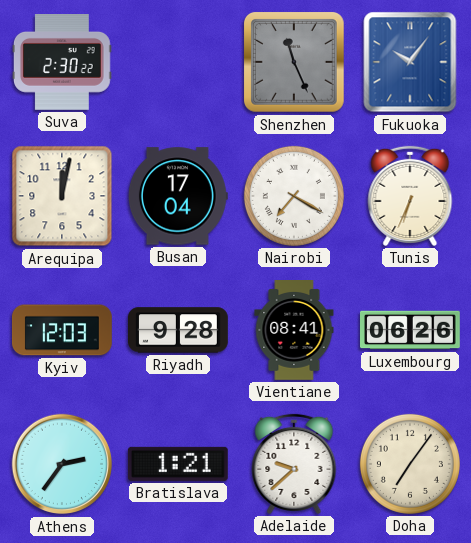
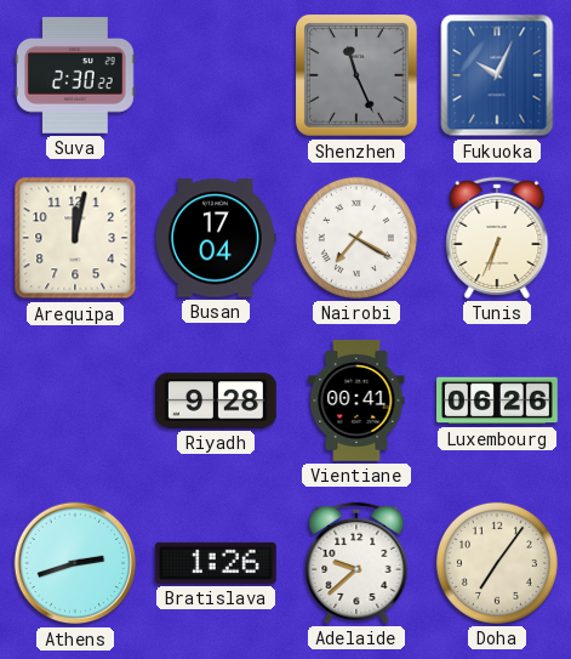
Fukuoka: 10:06 -> 10:04 (497, 75)
Kyiv: 12:03 -> none (62, 330)
Vientiane: 08:41 -> 00:41 (356, 402)
Athens: 2:36 -> 2:42 (75, 563)
Bratislava: 1:21 -> 1:26 (216, 563)
